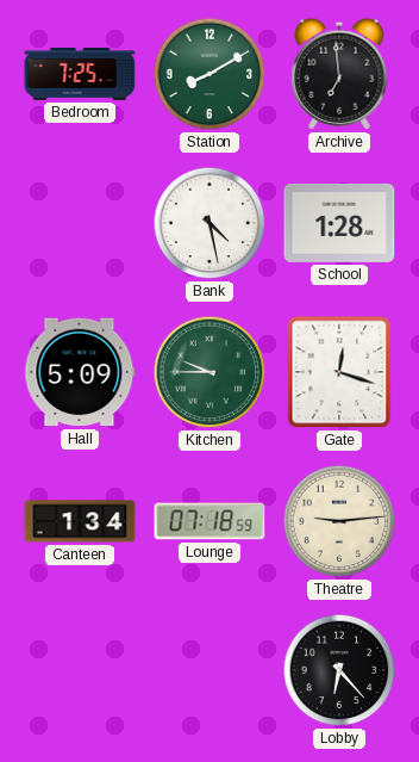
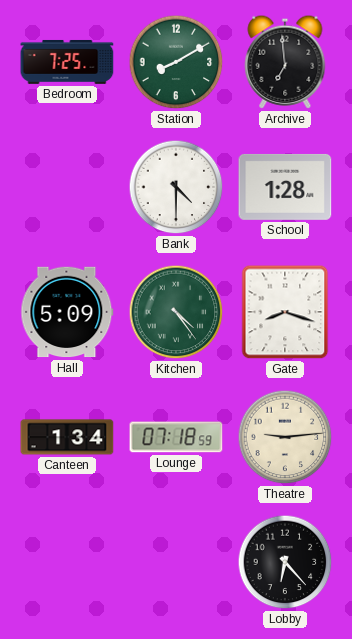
Bank: 4:28 -> 4:30 (176, 187)
Kitchen: 9:45 -> 4:24 (176, 312)
Gate: 12:18 -> 8:18 (285, 312)
